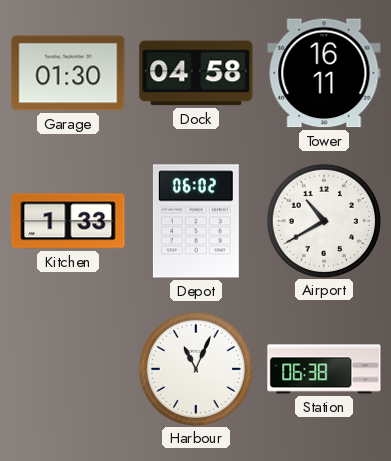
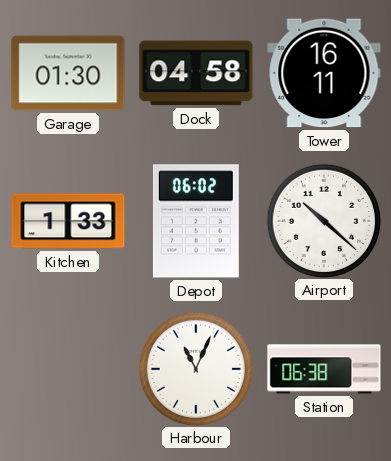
Airport: 10:40 -> 10:22 (323, 220)
